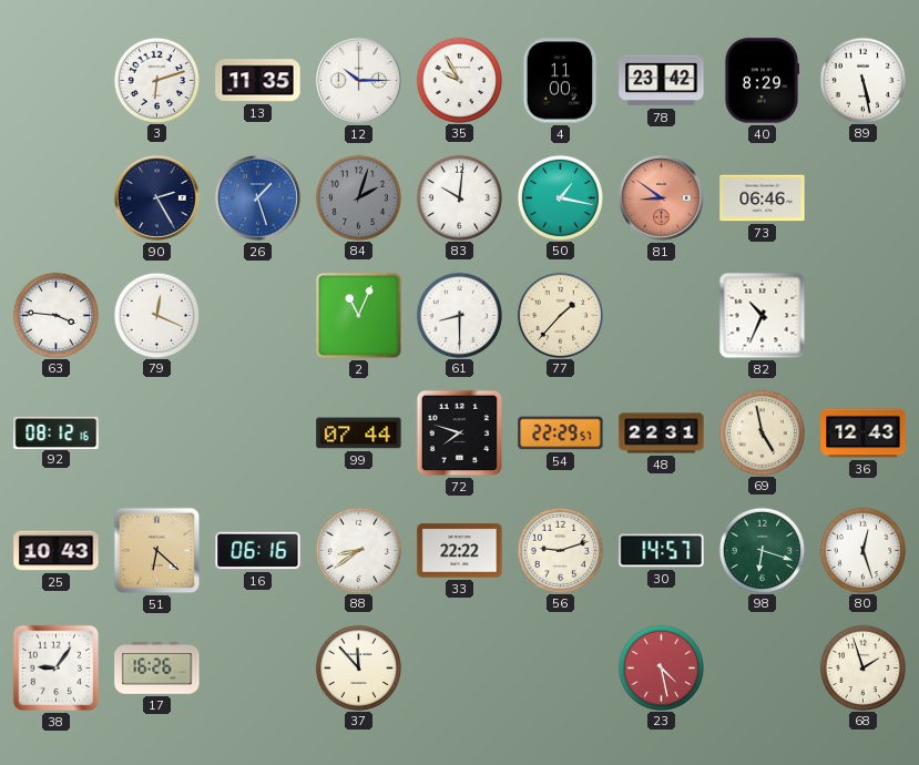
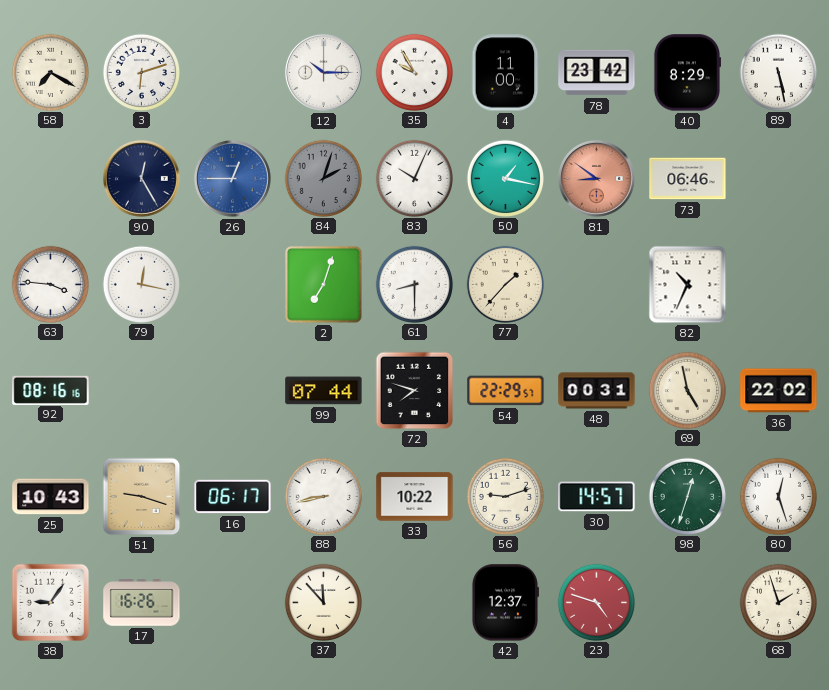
58: none -> 7:20 (50, 72)
13: 11:35 -> none (258, 81)
90: 2:25 -> 12:25 (141, 178)
26: 1:27 -> 12:45 (232, 178)
83: 10:01 -> 10:04 (414, 178)
79: 12:19 -> 12:17 (141, 284)
2: 11:04 -> 7:03 (324, 285)
92: 08:12 -> 08:16 (51, 390)
48: 22:31 -> 00:31 (597, 391)
36: 12:43 -> 22:02 (779, 391)
51: 6:22 -> 9:18 (142, 497)
16: 06:16 -> 06:17 (233, 497)
88: 8:39 -> 8:43 (323, 496)
33: 22:22 -> 10:22 (415, 497)
98: 6:18 -> 12:33 (687, 496)
42: none -> 12:37 (505, 603)
23: 4:28 -> 4:48 (596, 602)
